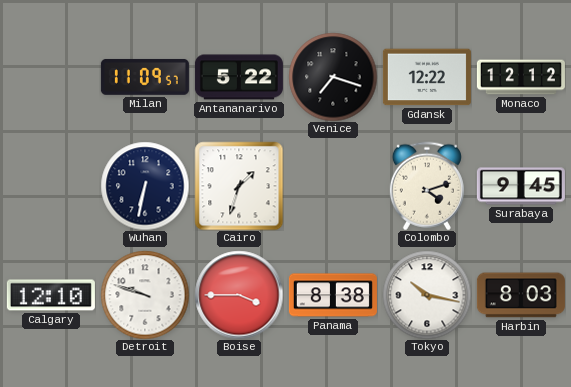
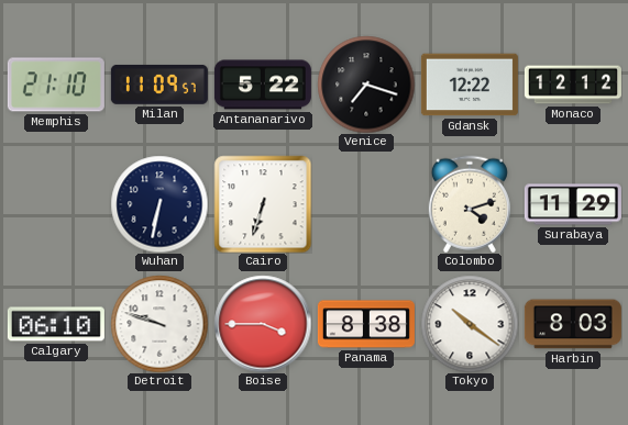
Memphis: none -> 21:10 (56, 85)
Cairo: 1:33 -> 6:33 (263, 204)
Surabaya: 9:45 -> 11:29 (573, 204)
Calgary: 12:10 -> 06:10 (56, 324)
Tokyo: 10:17 -> 10:21 (470, 324)
